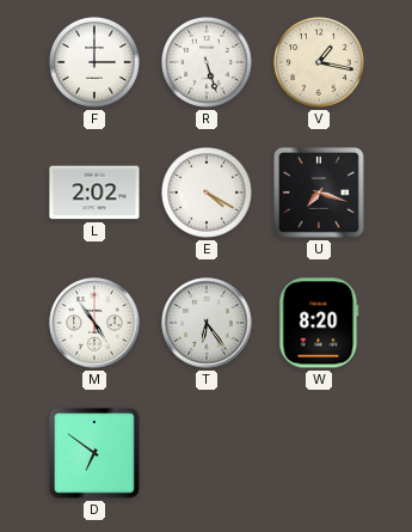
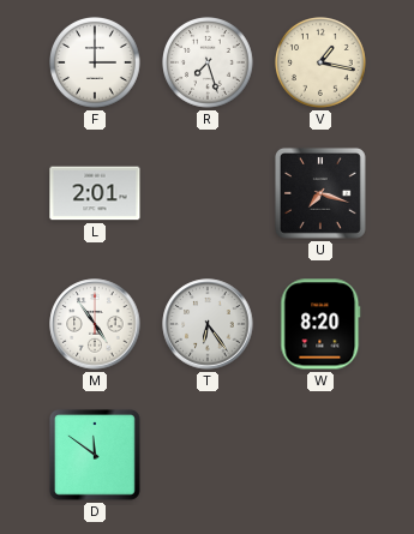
R: 5:27 -> 7:27 (209, 64)
L: 2:02 -> 2:01 (95, 193)
E: 4:20 -> none (208, 194)
D: 6:51 -> 11:51 (95, 455)
